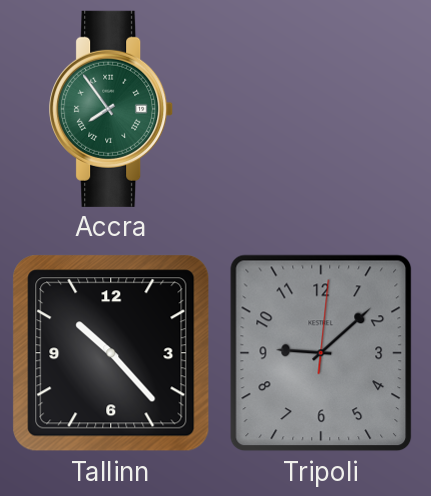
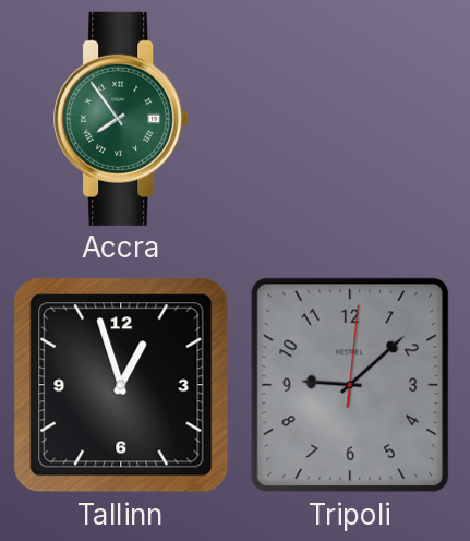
Tallinn: 10:23 -> 12:57 (121, 385)
